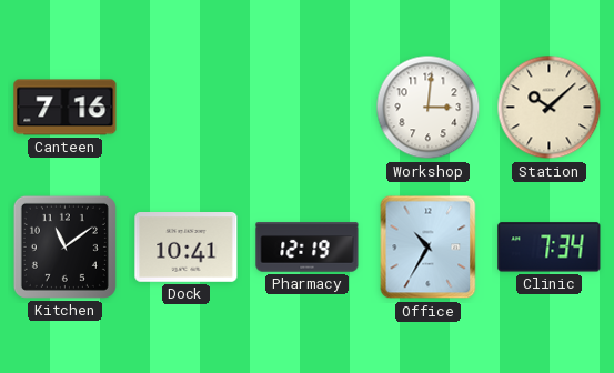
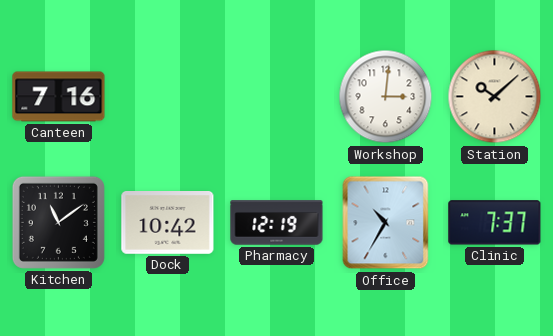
Dock: 10:41 -> 10:42 (168, 223)
Clinic: 7:34 -> 7:37 (495, 223)
